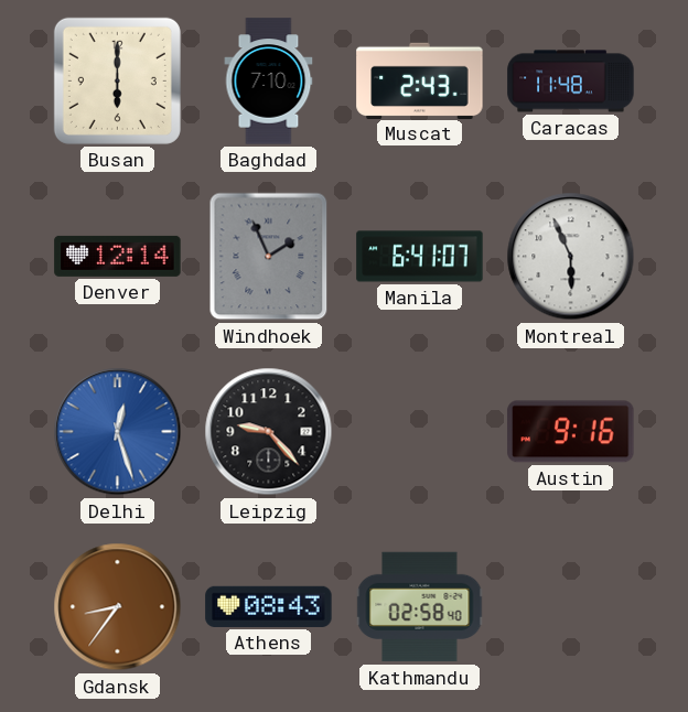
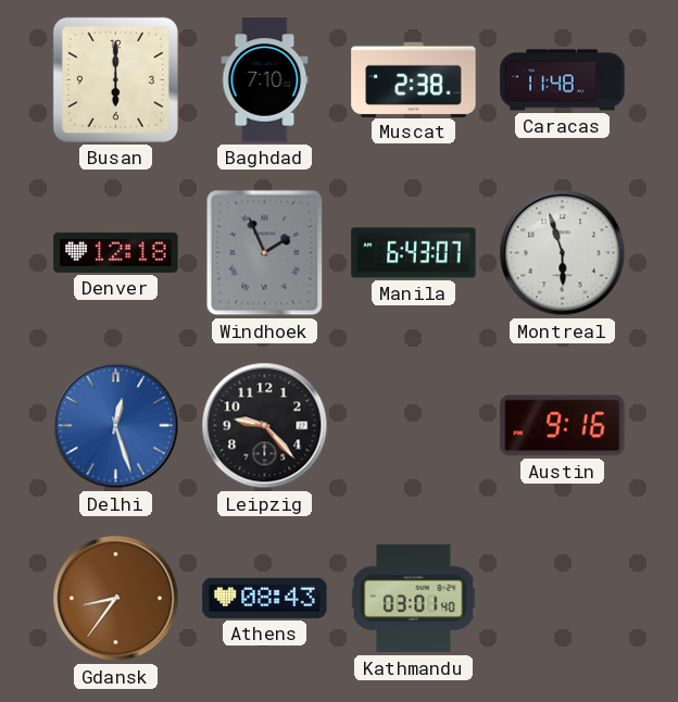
Muscat: 2:43 -> 2:38 (414, 79)
Denver: 12:14 -> 12:18 (116, 252)
Manila: 6:41 -> 6:43 (414, 253)
Montreal: 5:56 -> 5:57 (563, 253)
Kathmandu: 02:58 -> 03:01 (414, 599)
